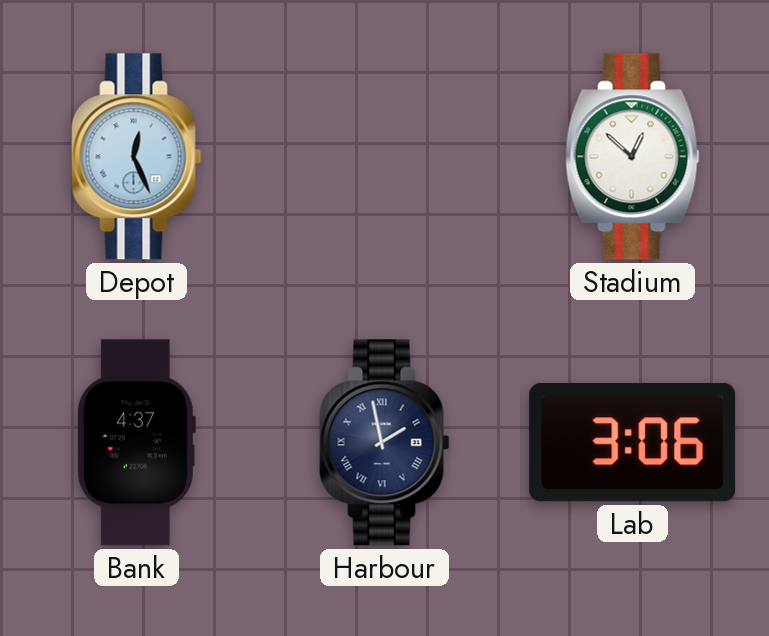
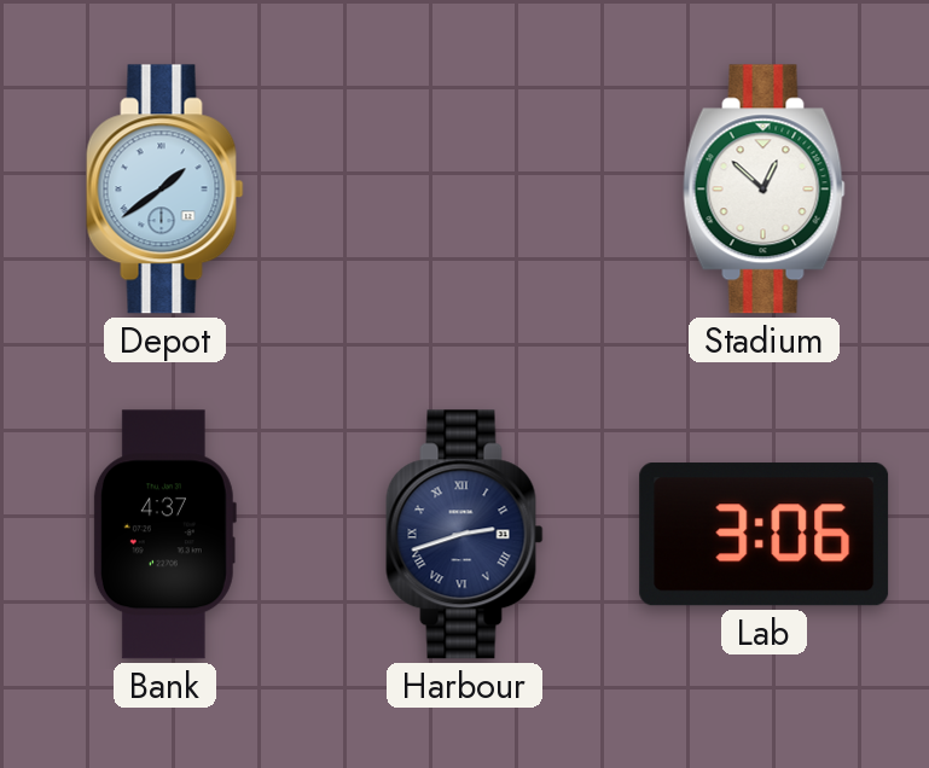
Depot: 12:26 -> 1:39 (166, 190)
Harbour: 1:58 -> 2:42 (465, 535)
